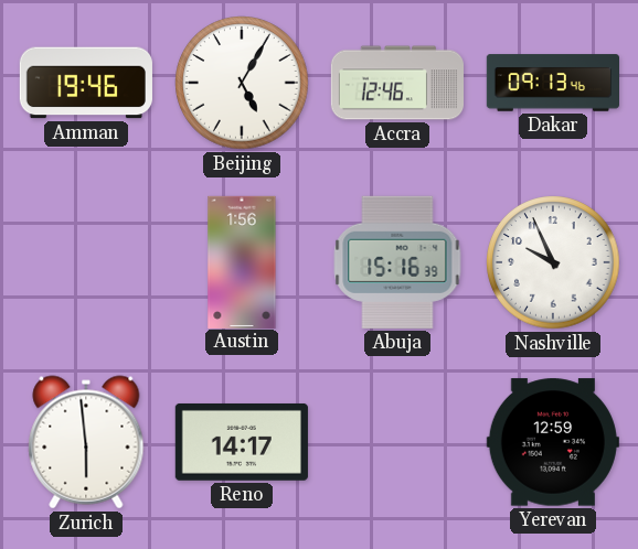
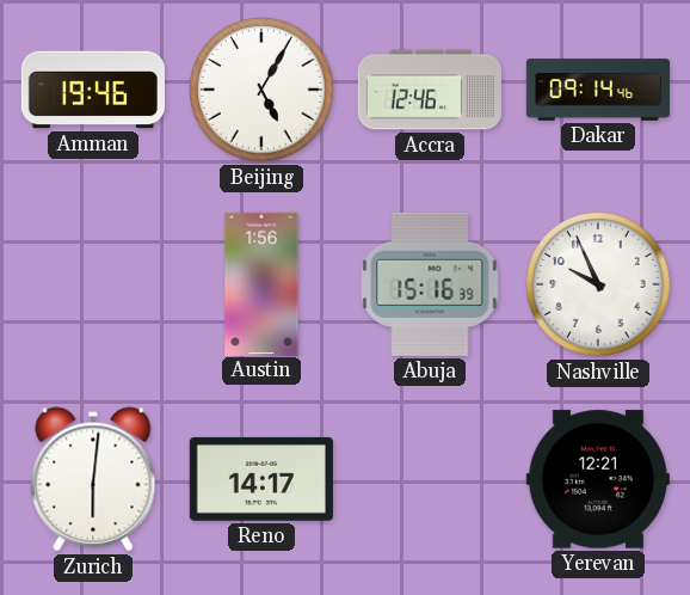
Dakar: 09:13 -> 09:14 (597, 90)
Zurich: 5:59 -> 6:01 (93, 479)
Yerevan: 12:59 -> 12:21 (598, 479)
